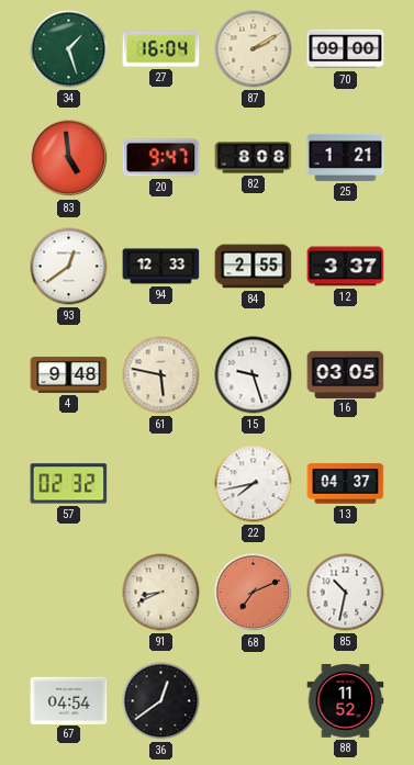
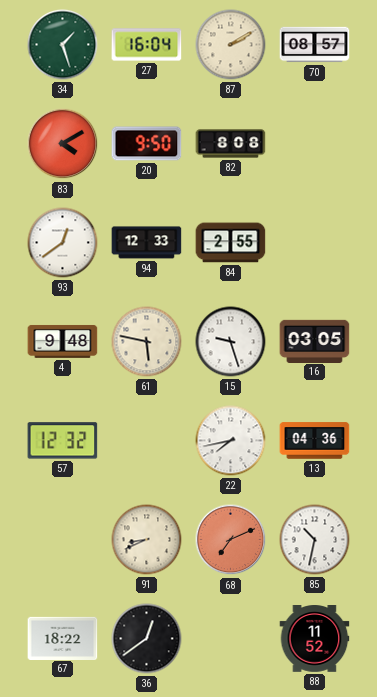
70: 09:00 -> 08:57 (315, 45)
83: 4:59 -> 4:10 (63, 144)
20: 9:47 -> 9:50 (147, 144)
25: 1:21 -> none (346, 157)
12: 3:37 -> none (346, 267)
57: 02:32 -> 12:32 (63, 441)
13: 04:37 -> 04:36 (315, 441)
67: 04:54 -> 18:22 (63, 638)
